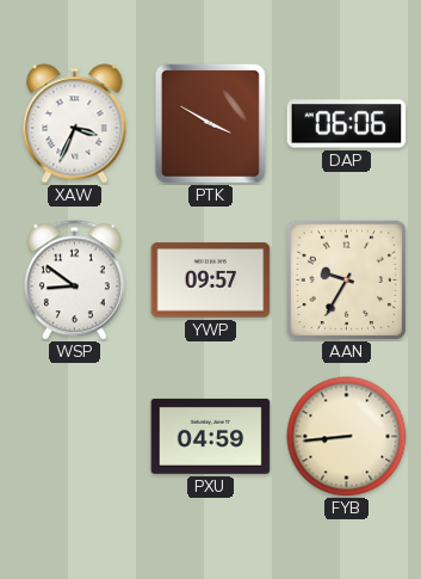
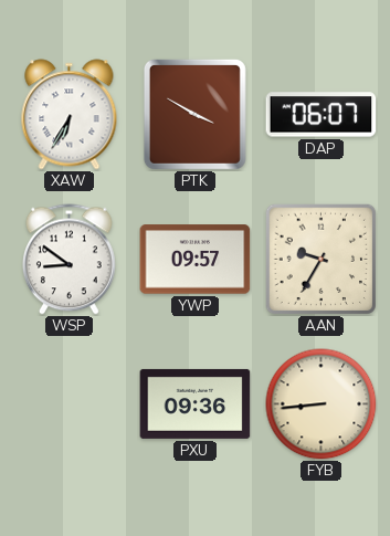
XAW: 3:34 -> 6:35 (70, 115)
DAP: 06:06 -> 06:07 (322, 115)
PXU: 04:59 -> 09:36 (196, 403)
